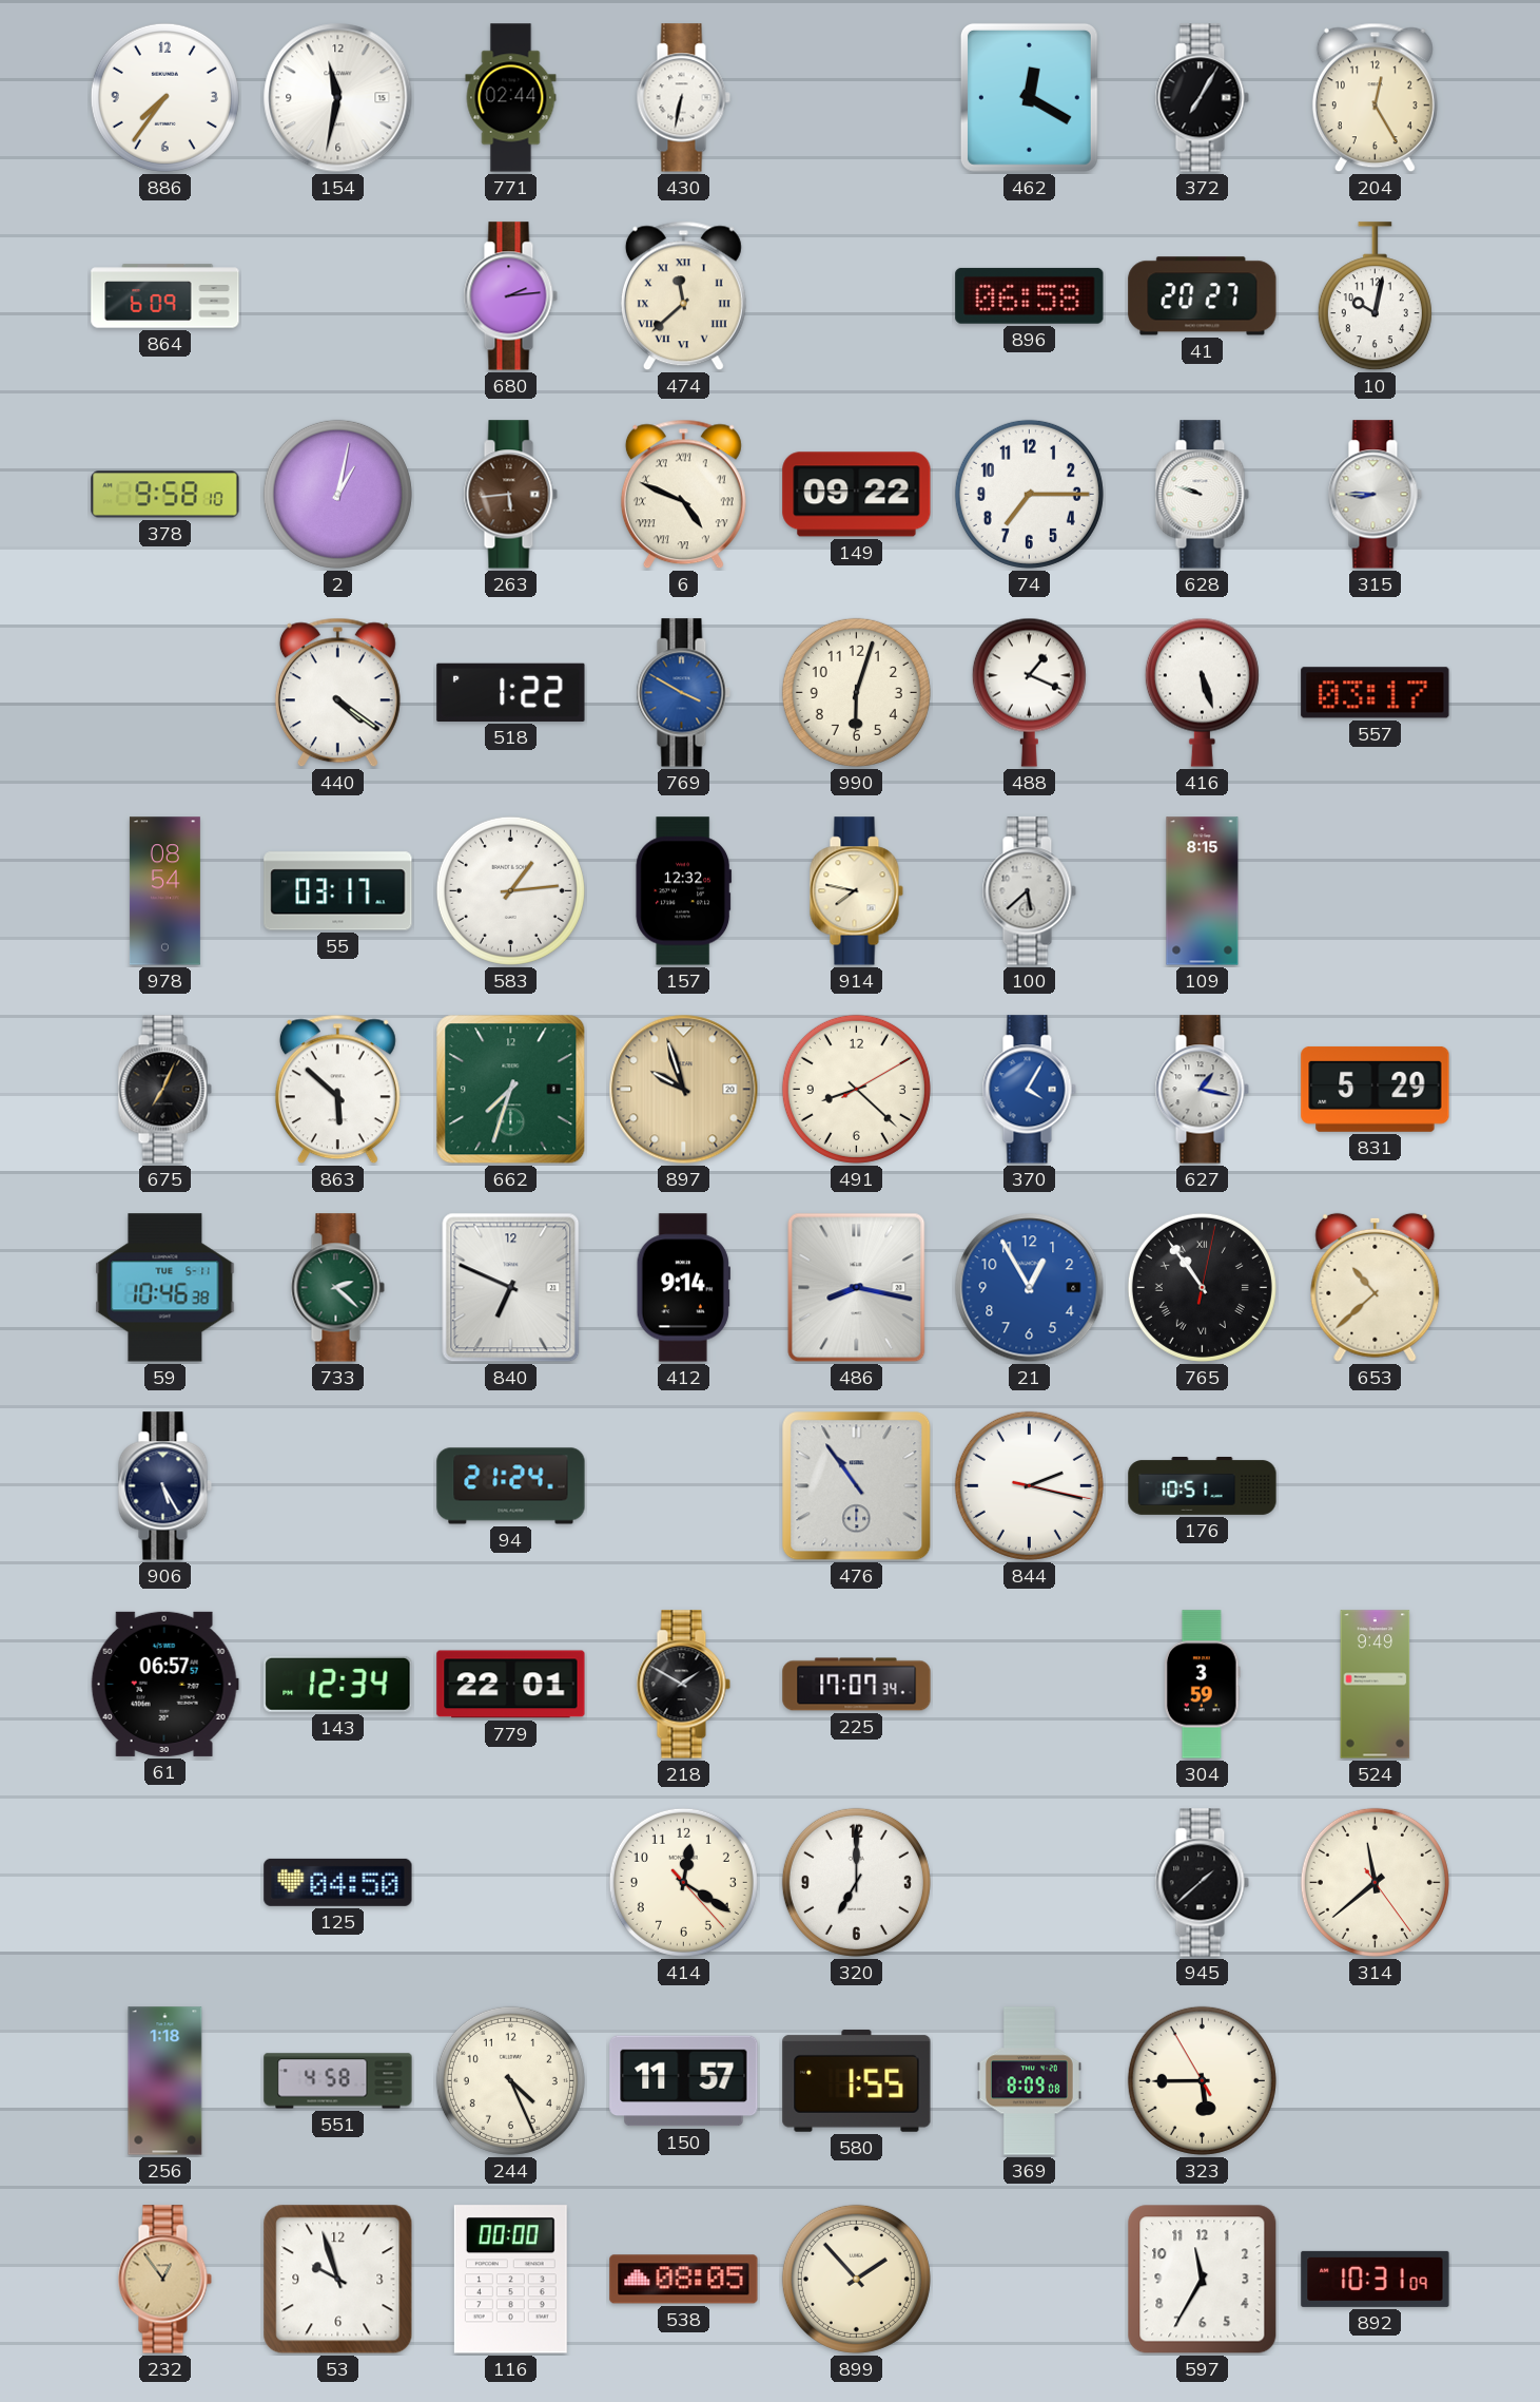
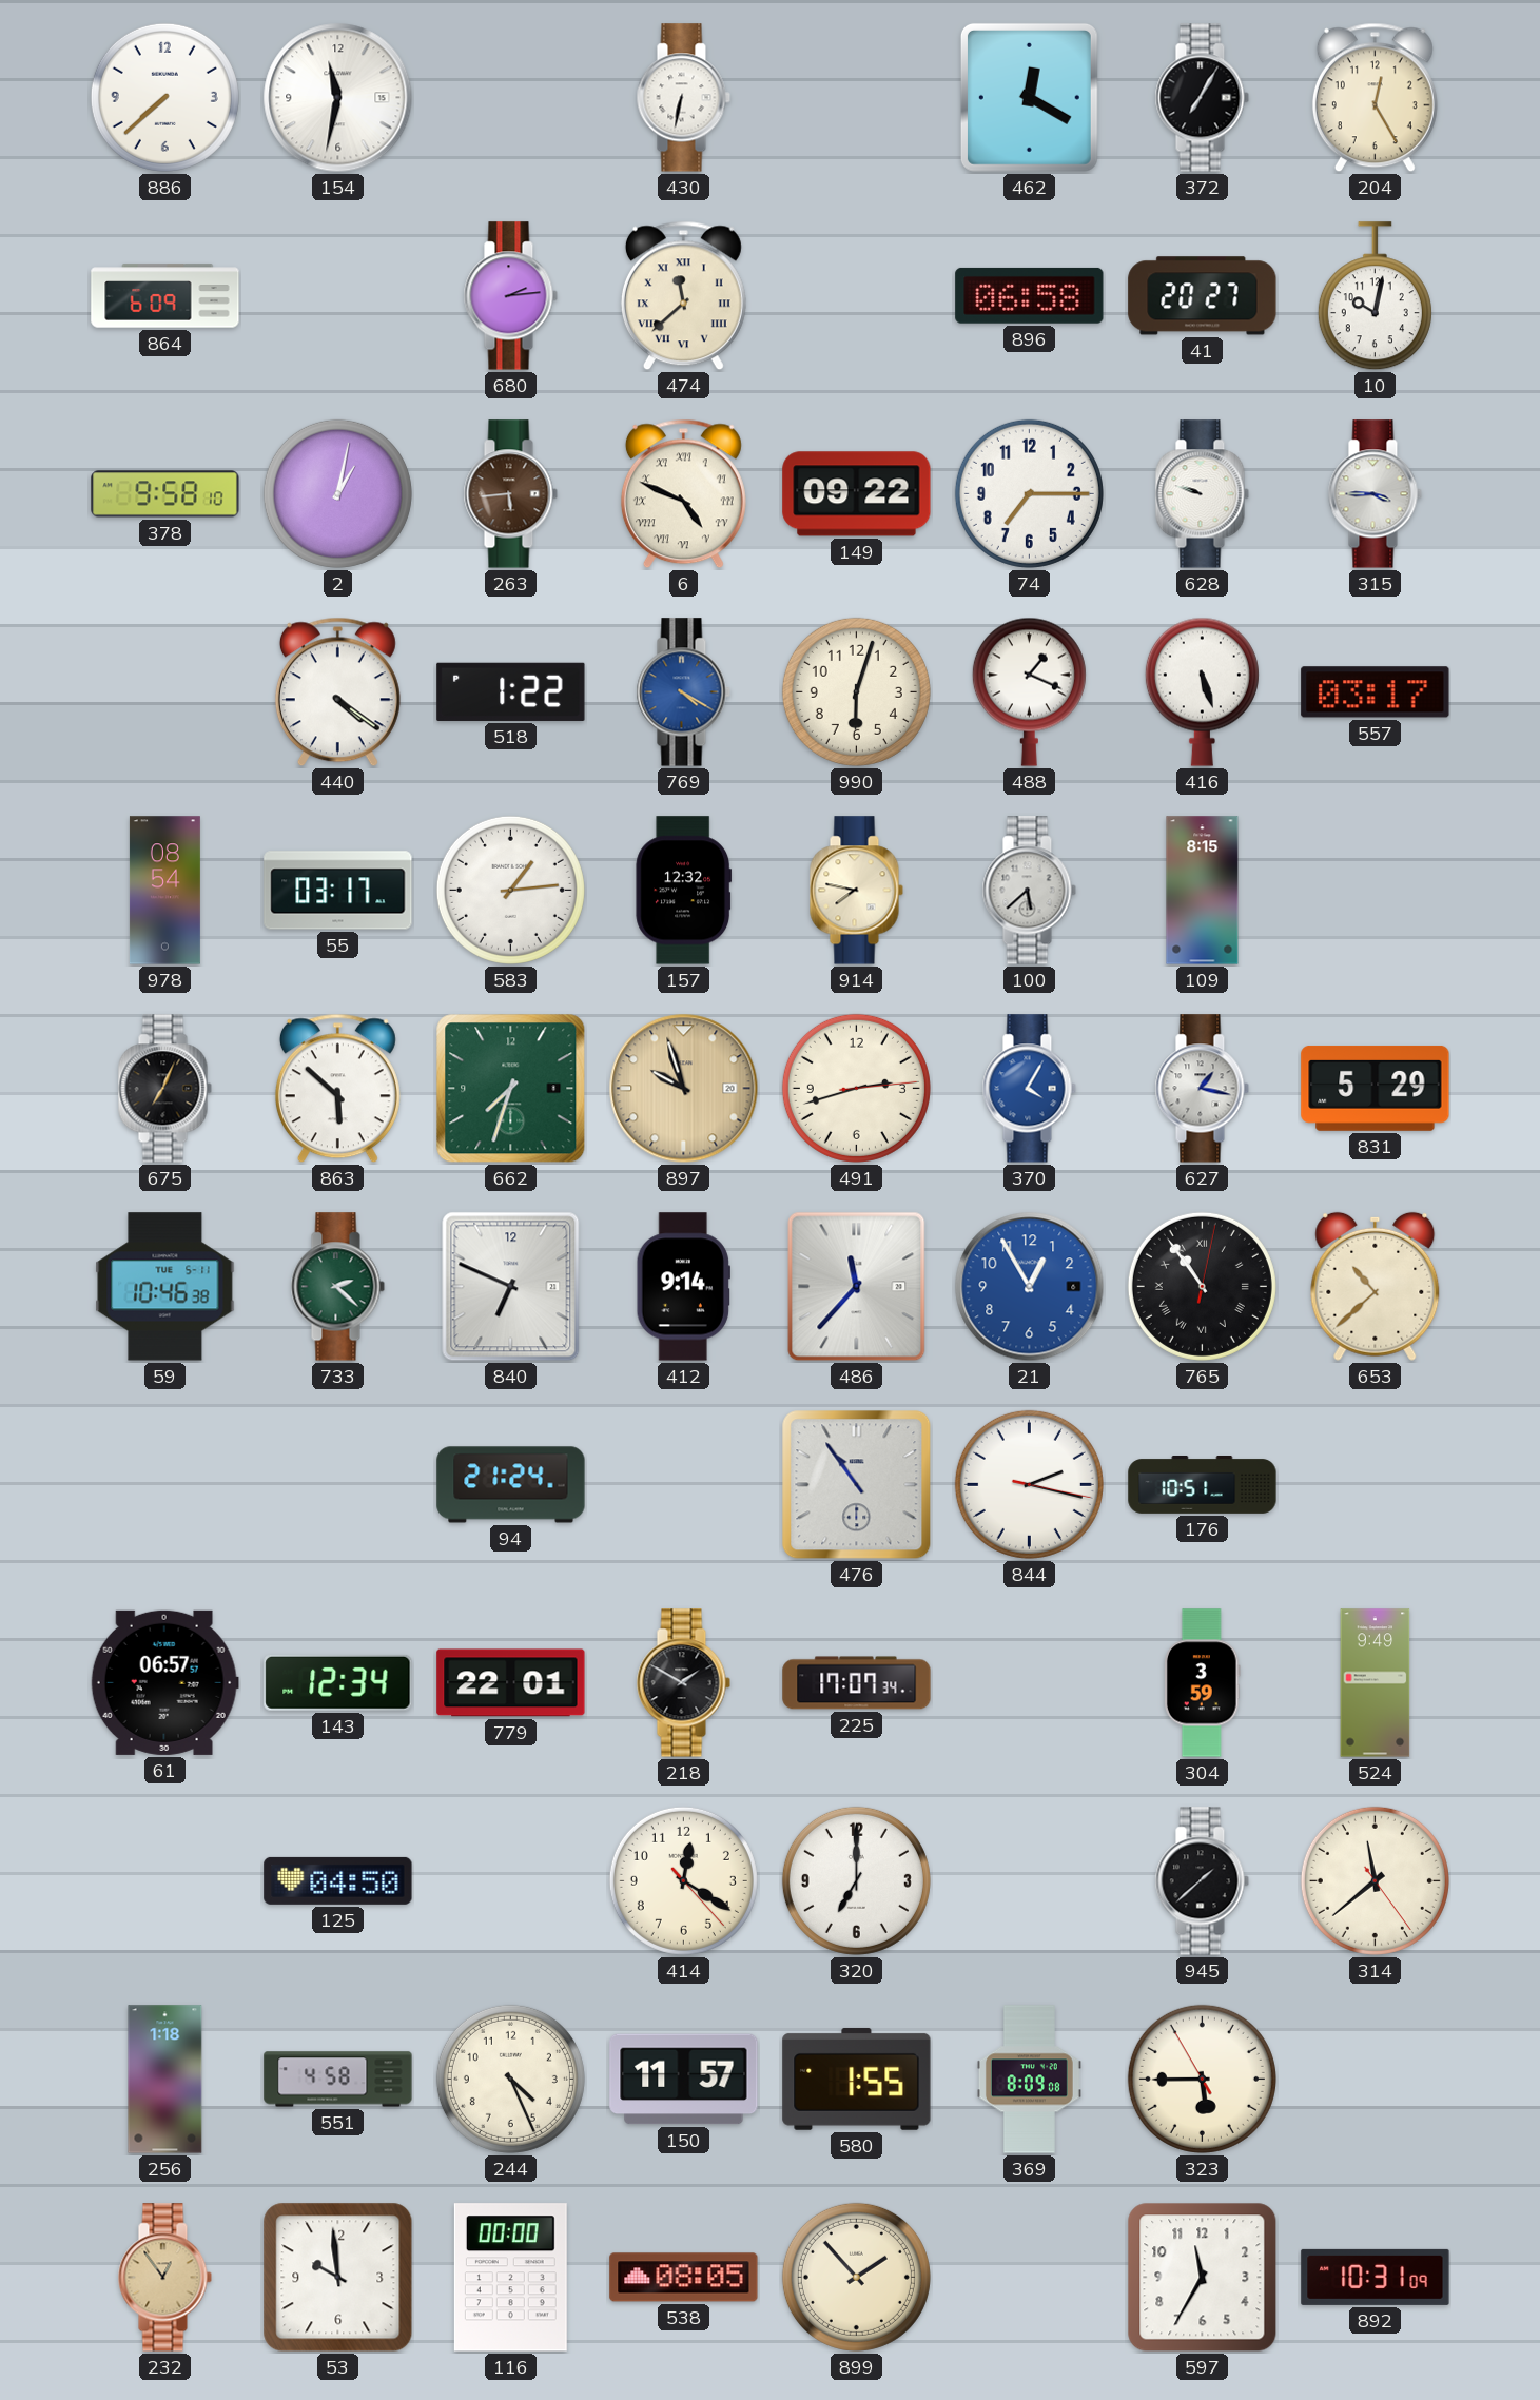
886: 7:36 -> 7:38 (164, 97)
771: 02:44 -> none (511, 98)
315: 8:45 -> 3:45 (1375, 494)
769: 3:50 -> 4:20 (683, 692)
491: 8:22 -> 2:42 (856, 1088)
486: 8:17 -> 11:37 (857, 1287)
906: 5:25 -> none (164, 1486)
53: 9:57 -> 9:59 (338, 2278)
